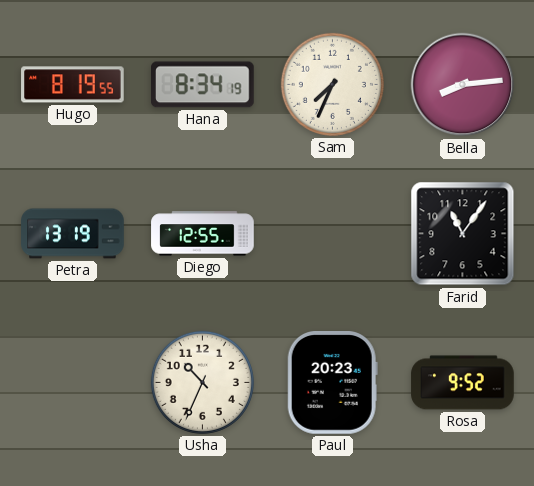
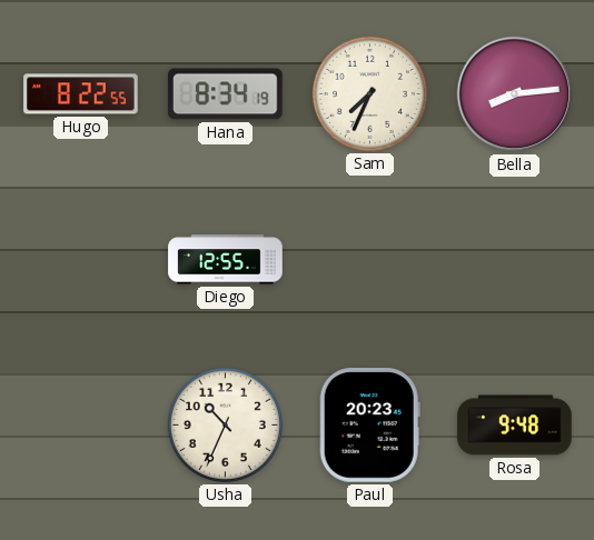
Hugo: 8:19 -> 8:22 (81, 94)
Petra: 13:19 -> none (73, 234)
Farid: 11:06 -> none (463, 234)
Rosa: 9:52 -> 9:48 (515, 426)
